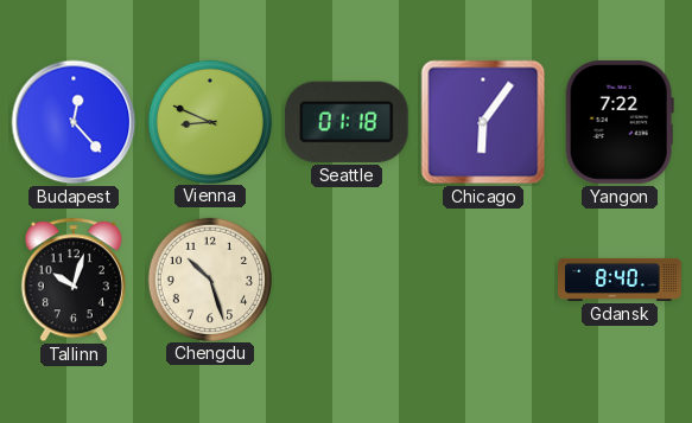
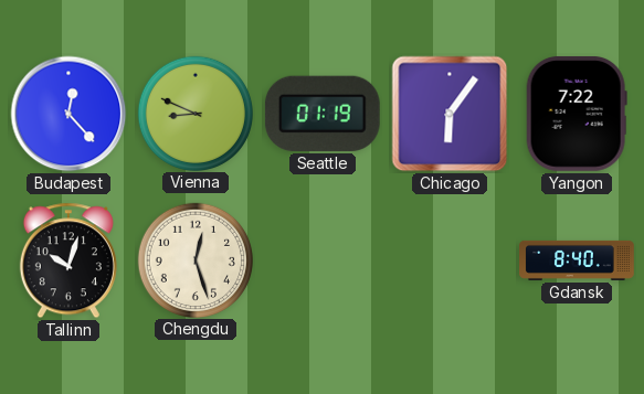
Seattle: 01:18 -> 01:19 (323, 114)
Chengdu: 10:27 -> 12:27 (194, 259)
